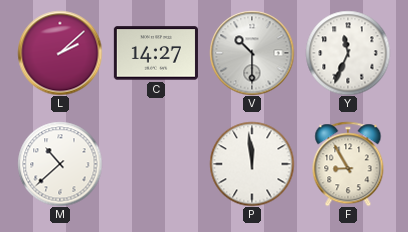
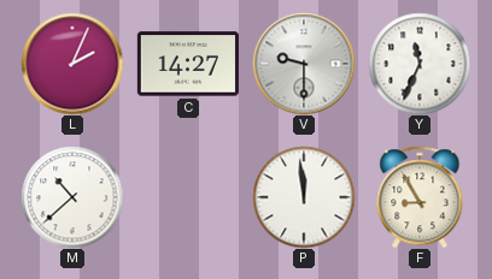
L: 2:08 -> 2:04 (72, 64)
V: 10:30 -> 9:30 (304, 64)
